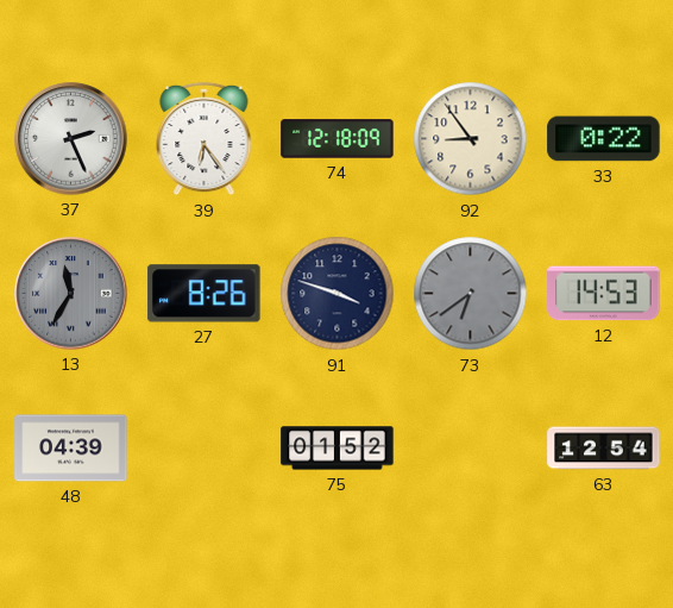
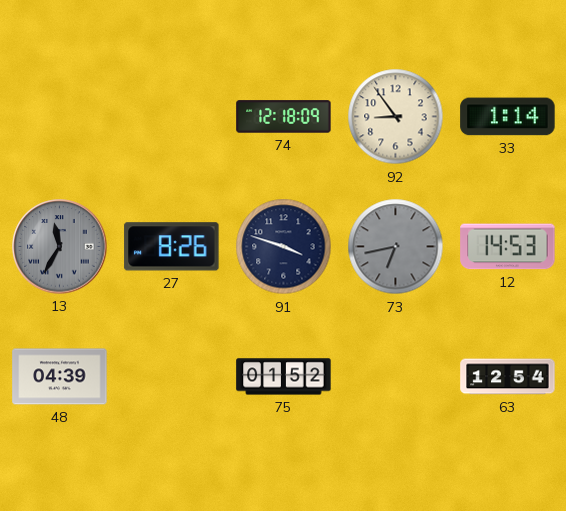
37: 2:26 -> none (71, 139)
39: 6:24 -> none (205, 139)
33: 0:22 -> 1:14 (508, 117)
73: 6:39 -> 6:43 (396, 247)
